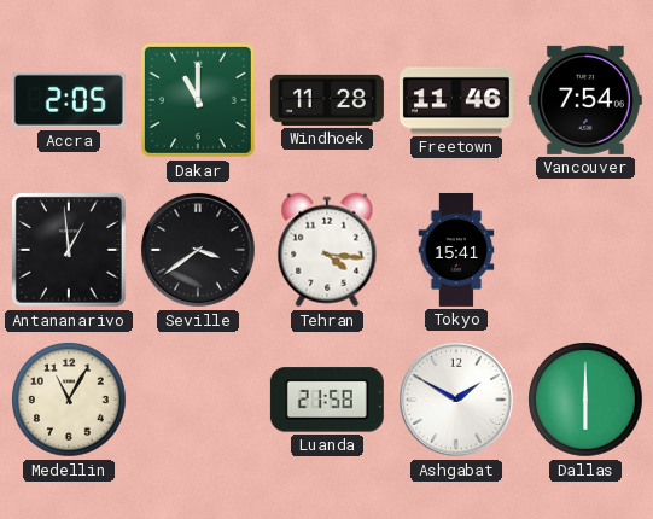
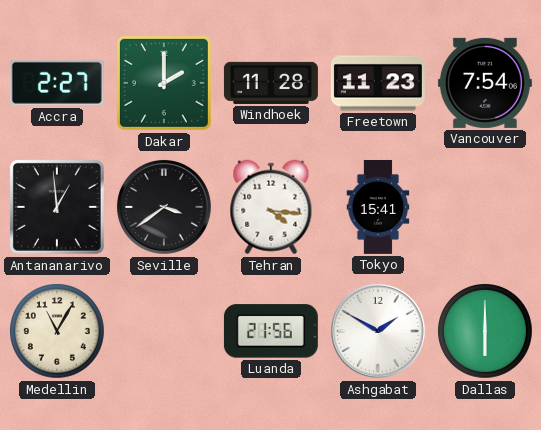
Accra: 2:05 -> 2:27 (57, 83)
Dakar: 11:00 -> 2:00 (164, 83)
Freetown: 11:46 -> 11:23 (378, 83)
Luanda: 21:58 -> 21:56 (271, 331)
